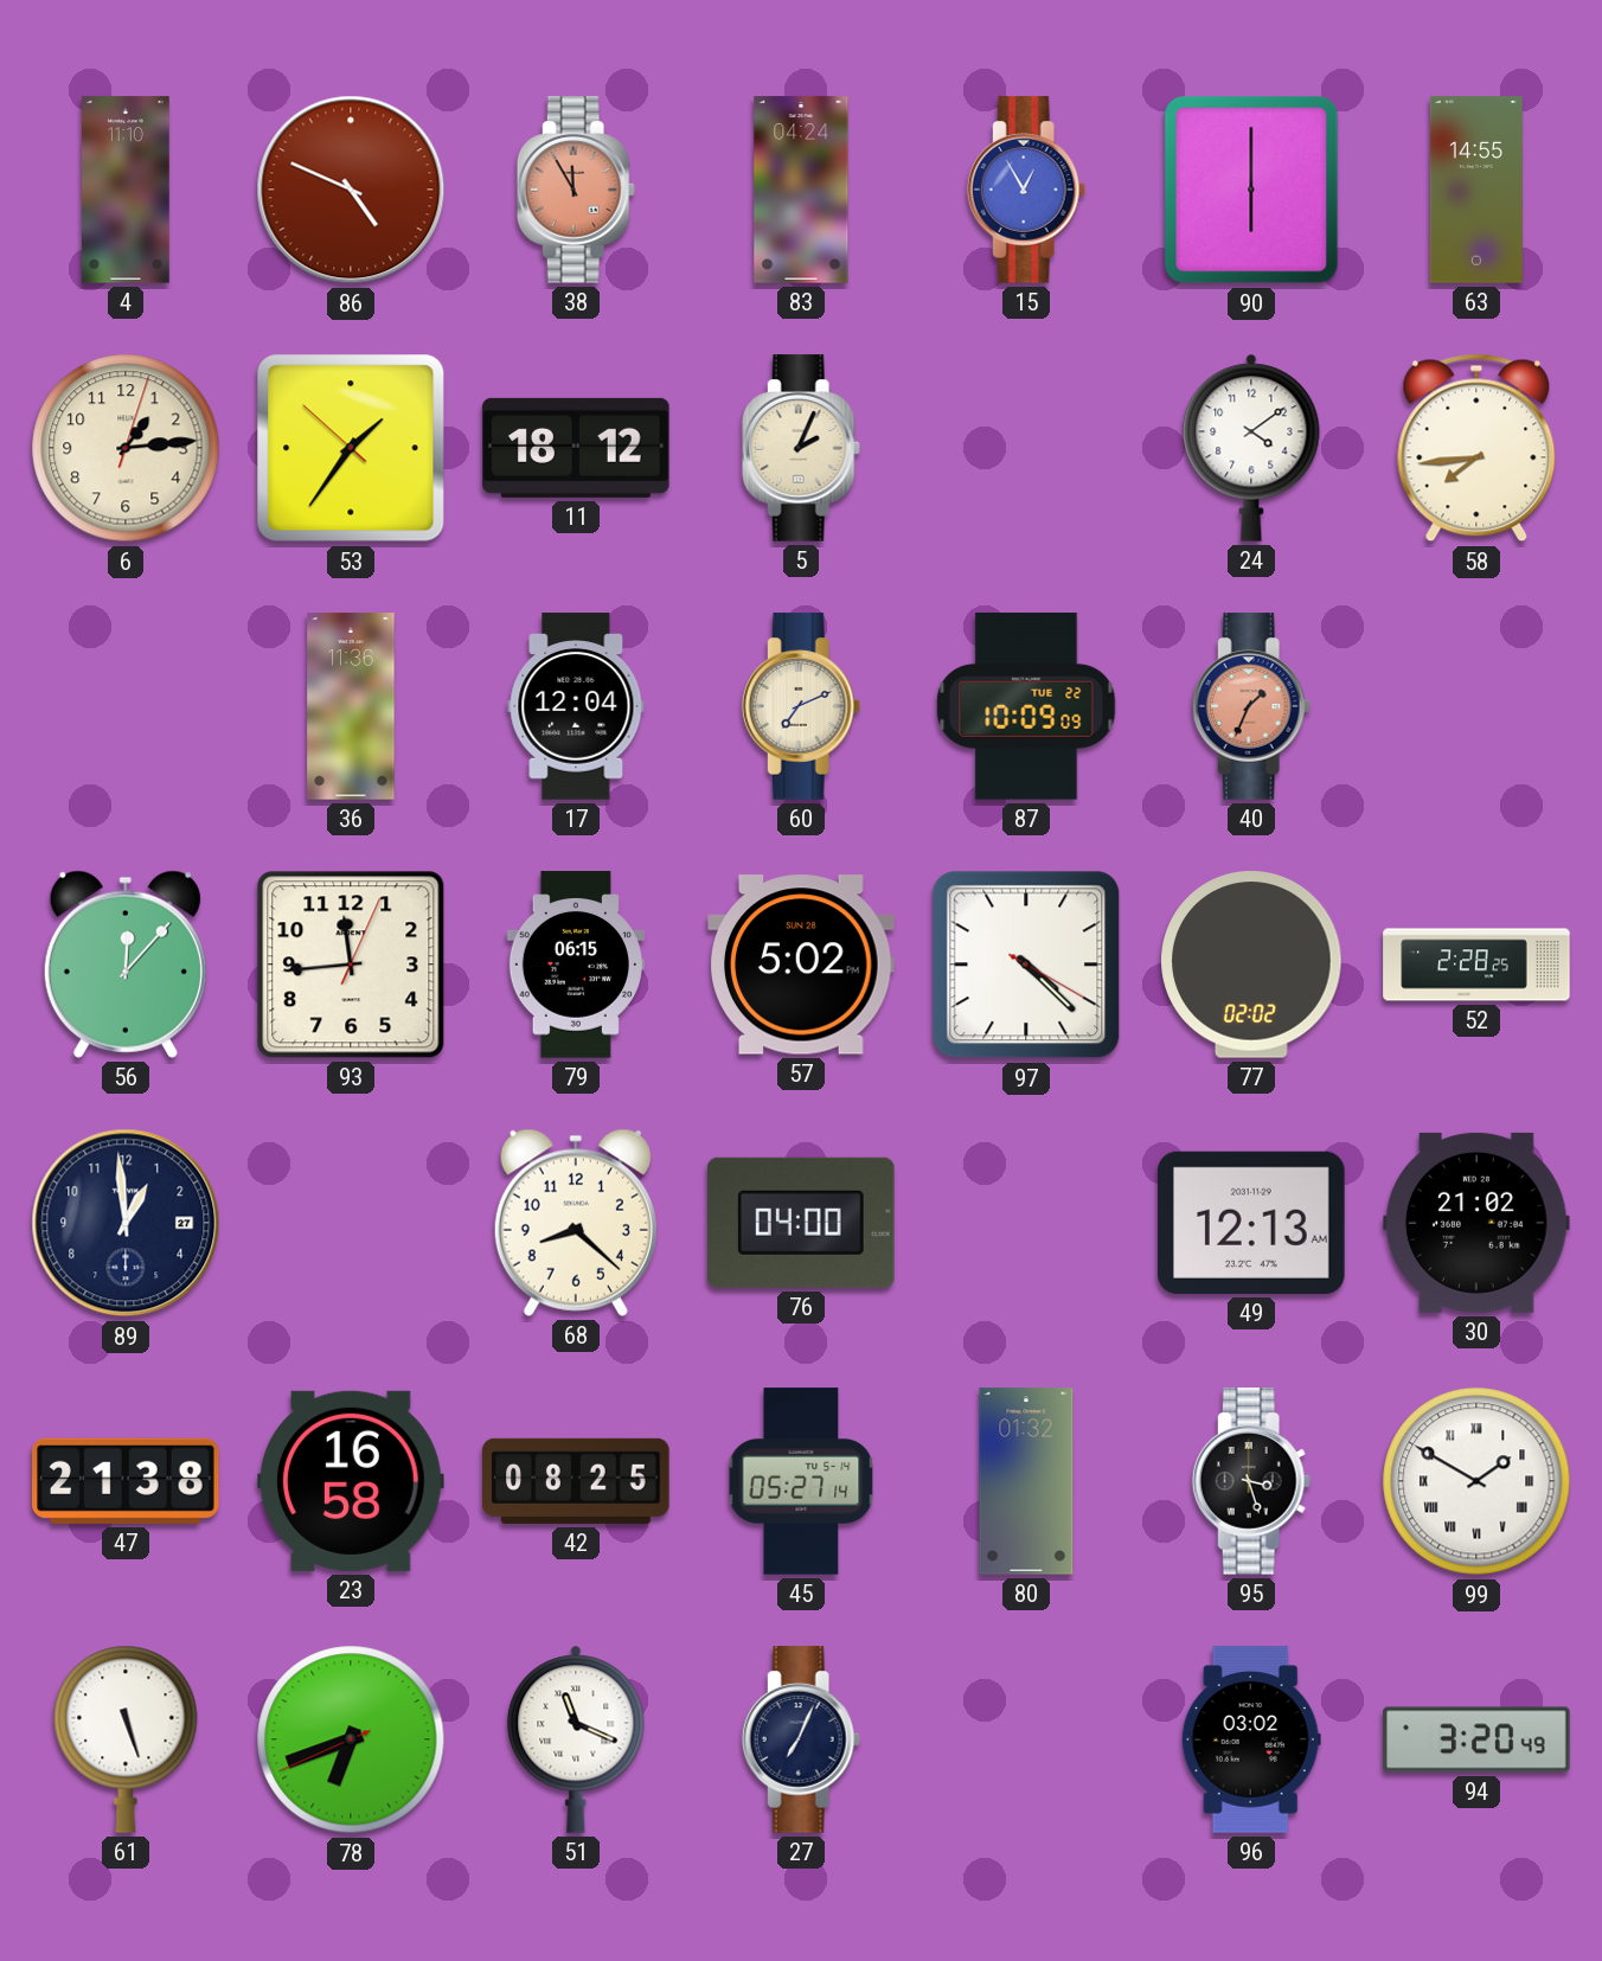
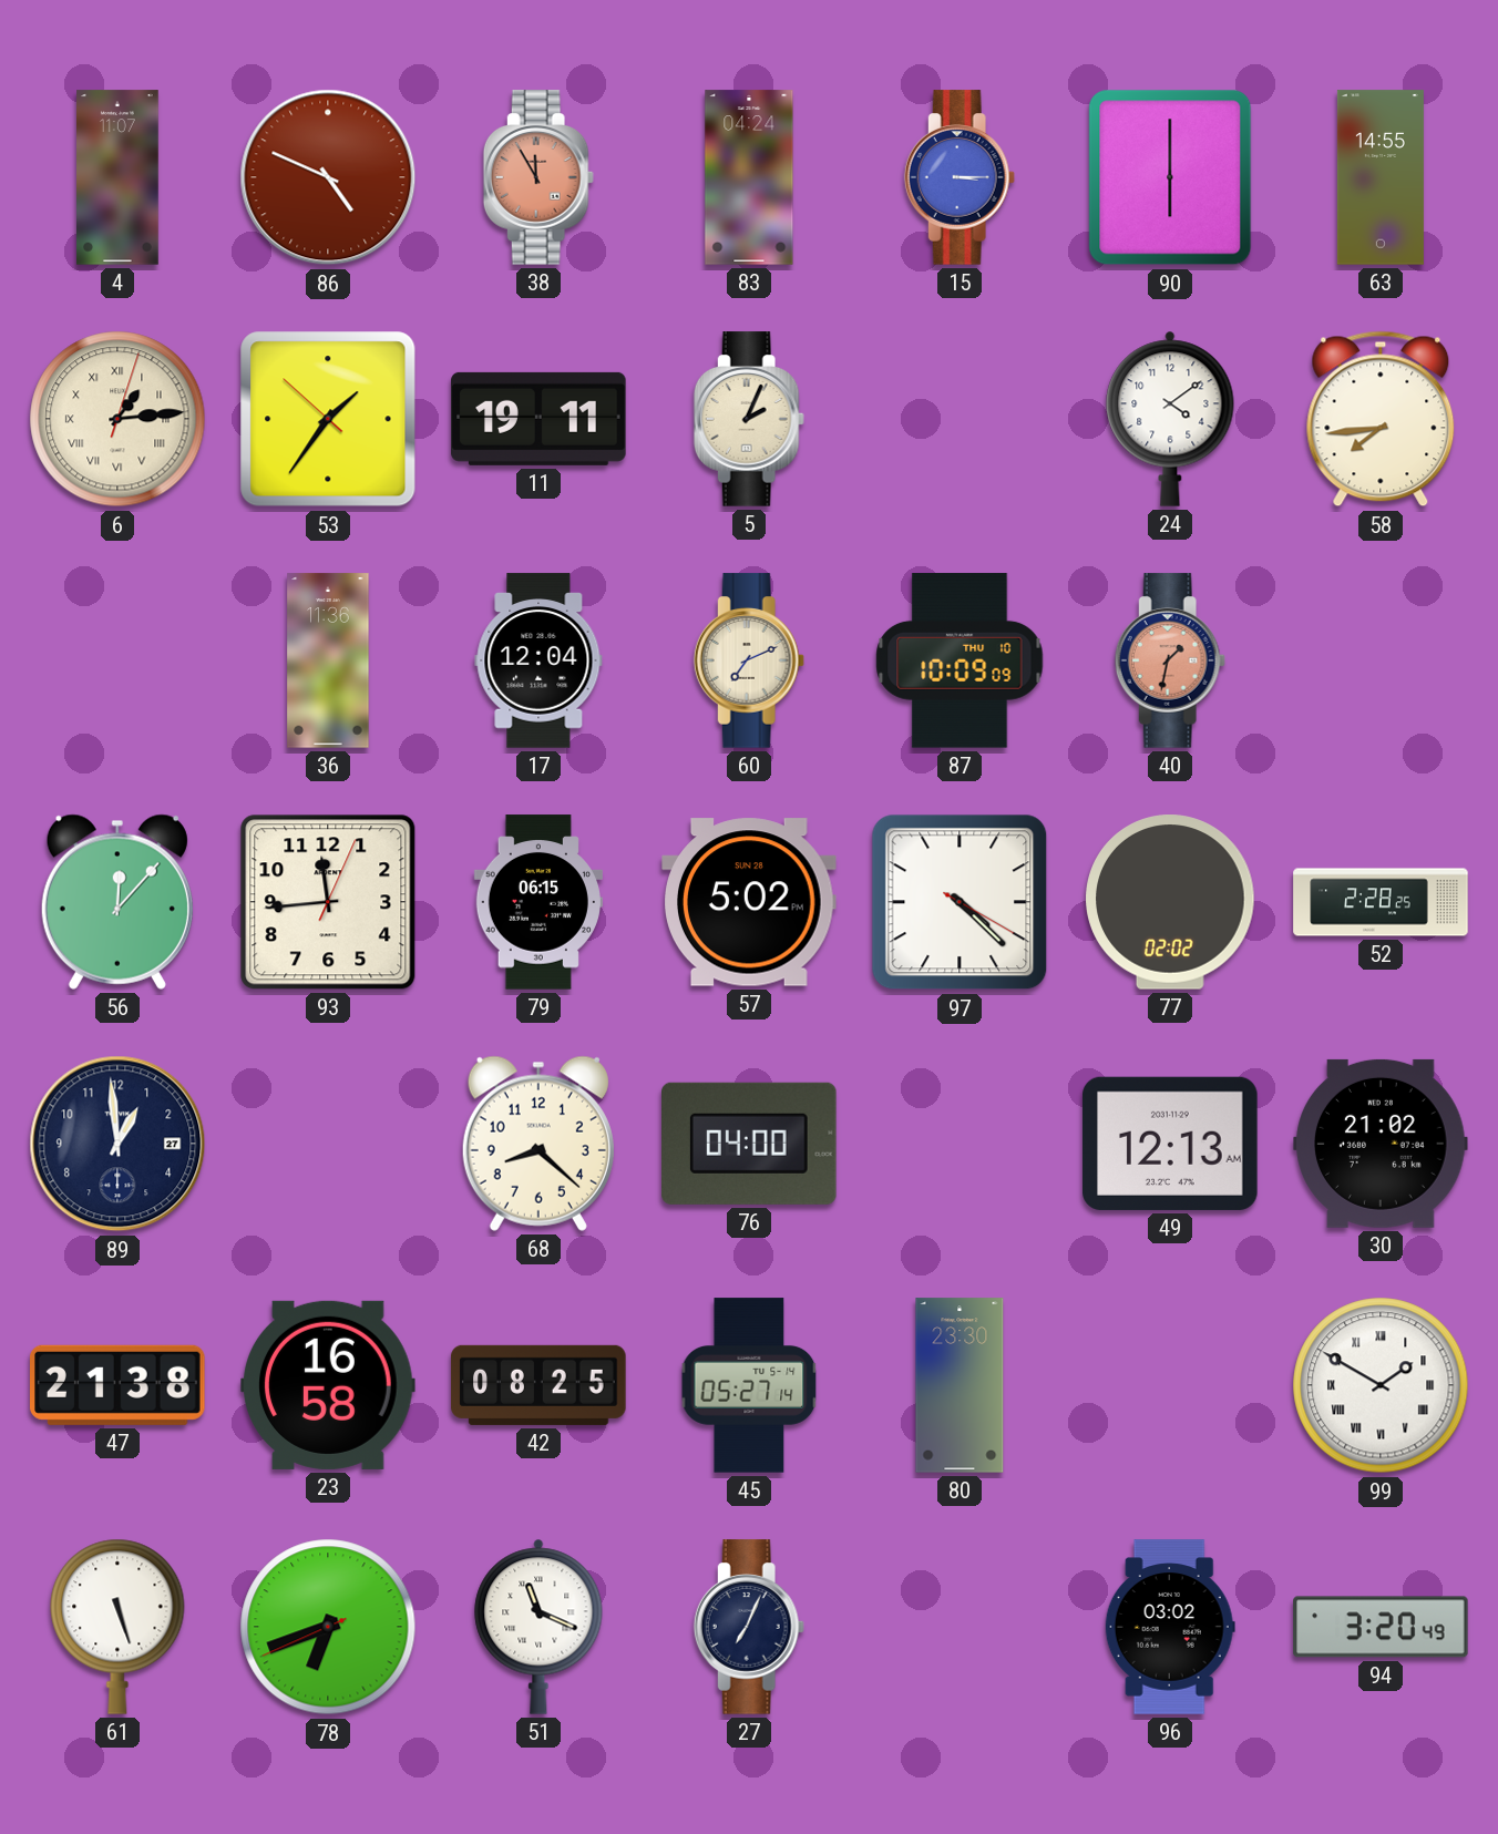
4: 11:10 -> 11:07 (119, 177)
15: 12:55 -> 3:15 (960, 177)
6 numerals: Arabic -> Roman (117, 419)
11: 18:12 -> 19:11 (538, 419)
87 date: TUE 22 -> THU 10 (960, 660)
40: 1:34 -> 1:32 (1170, 660)
80: 01:32 -> 23:30 (960, 1385)
95: 3:27 -> none (1251, 1481)
